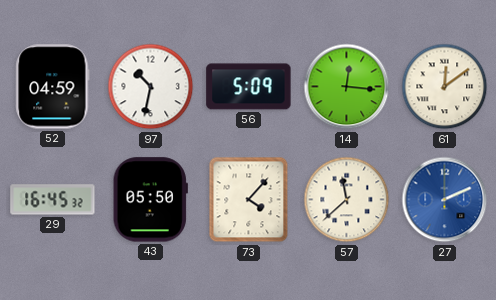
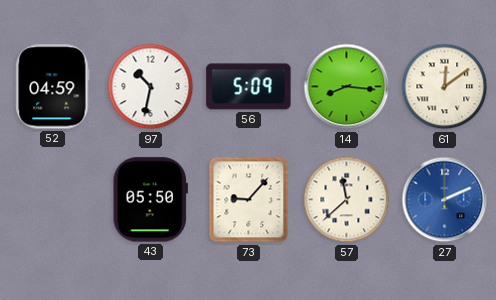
14: 12:16 -> 8:16 (347, 87)
29: 16:45 -> none (53, 200)
73: 4:07 -> 9:07 (249, 200)
